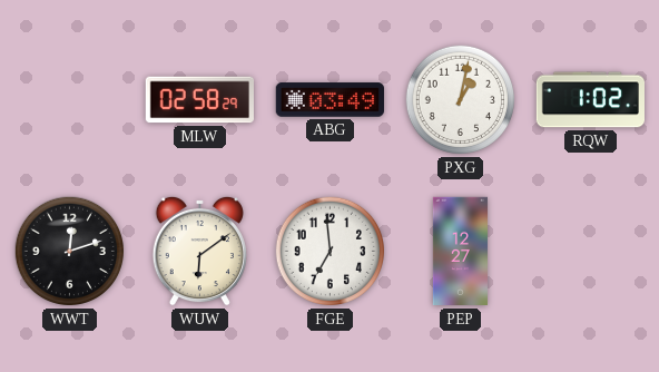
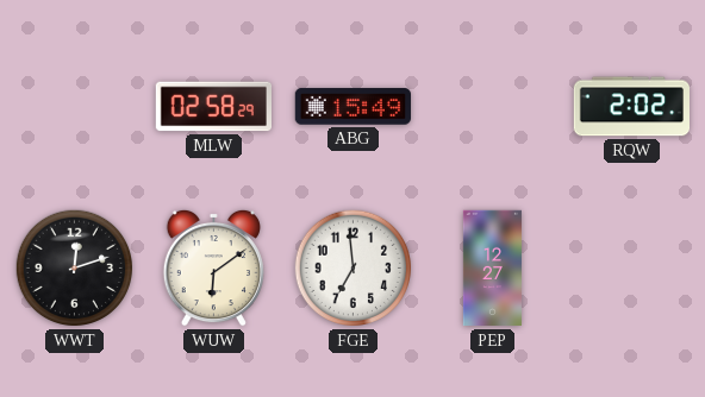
ABG: 03:49 -> 15:49 (352, 107)
PXG: 1:02 -> none (461, 100)
RQW: 1:02 -> 2:02 (631, 107)
